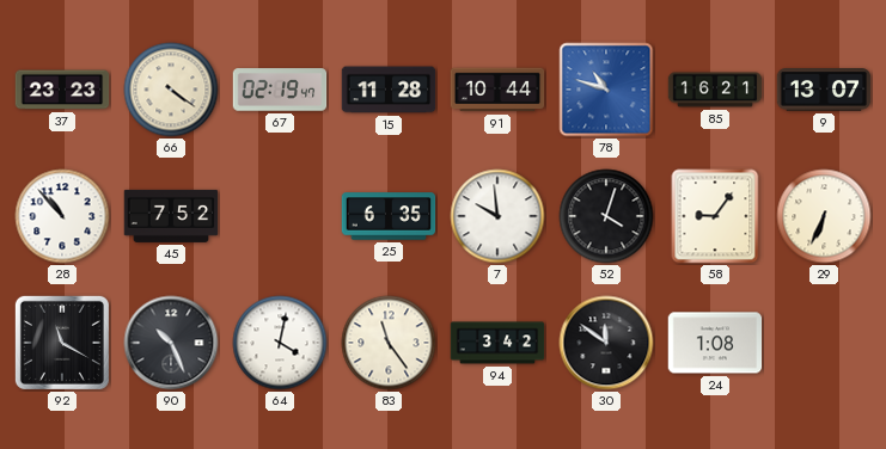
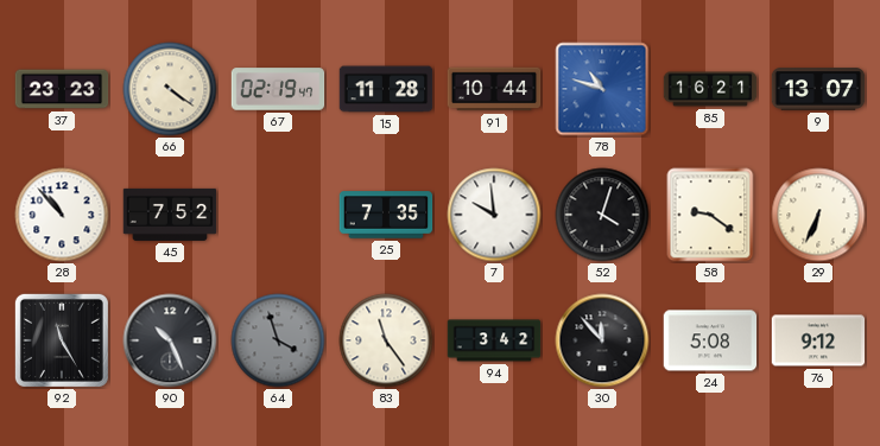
25: 6:35 -> 7:35 (386, 215)
58: 9:06 -> 9:21 (710, 215)
92: 11:20 -> 11:25 (62, 340)
64: 4:02 -> 3:57 (278, 340)
64 dial: white -> grey (278, 340)
30: 11:51 -> 11:53 (602, 340)
24: 1:08 -> 5:08 (710, 340)
76: none -> 9:12 (818, 340)
